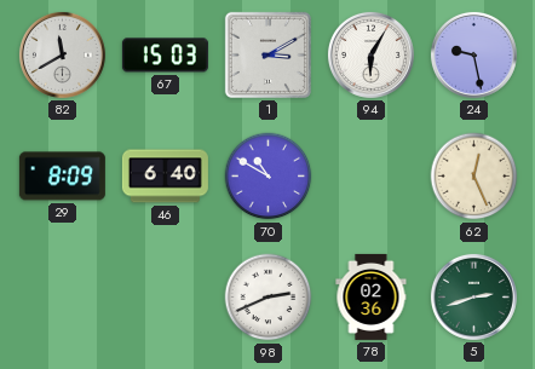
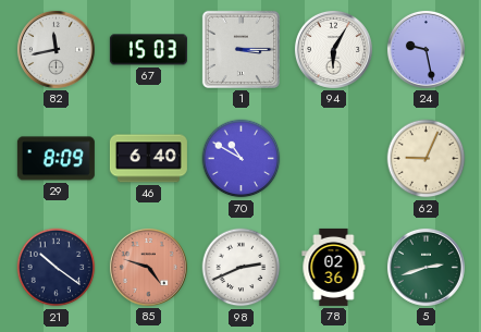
82: 11:40 -> 11:43 (55, 49)
1: 3:10 -> 3:15 (240, 49)
62: 12:26 -> 9:04 (427, 159)
21: none -> 10:21 (57, 268)
85: none -> 4:48 (148, 267)
